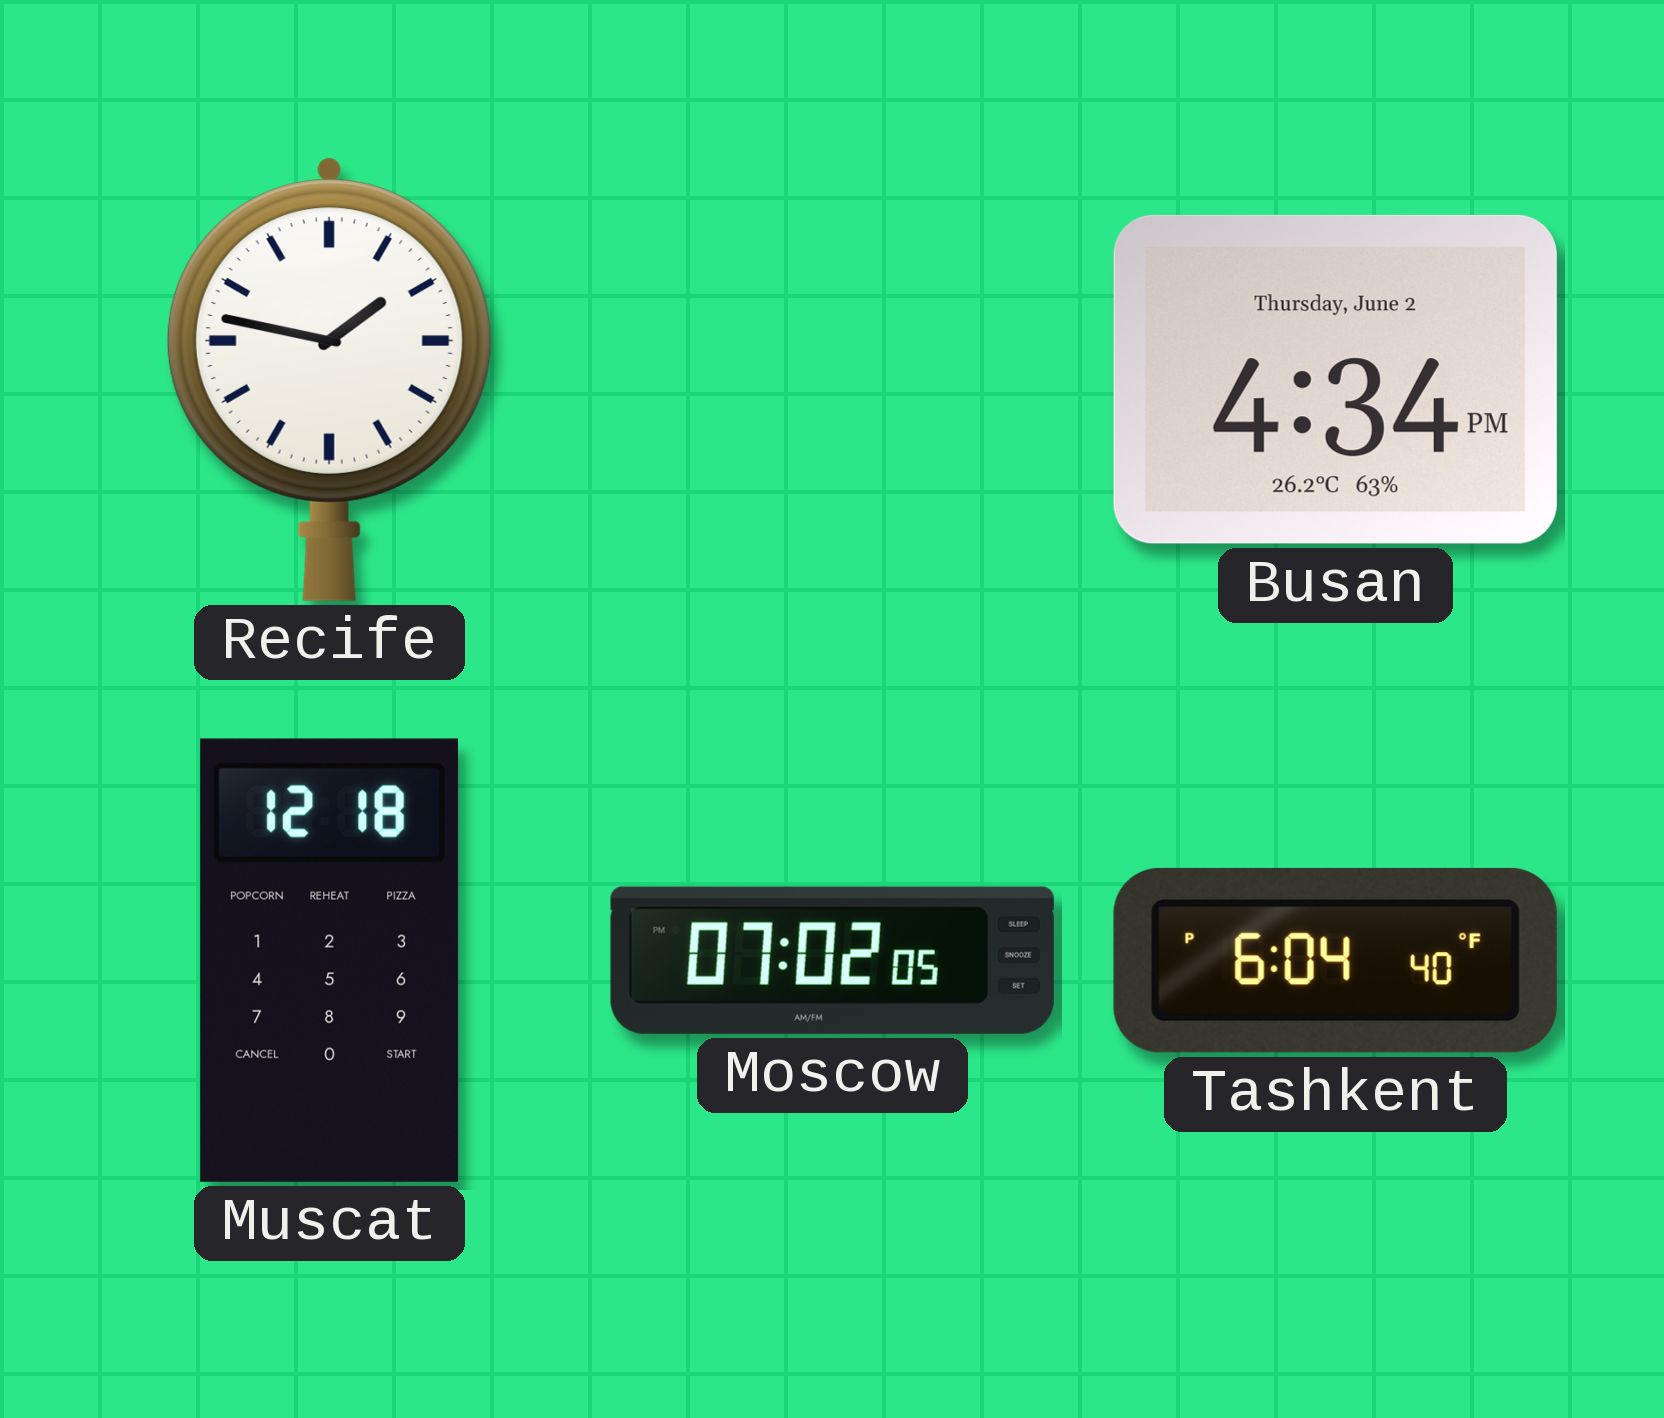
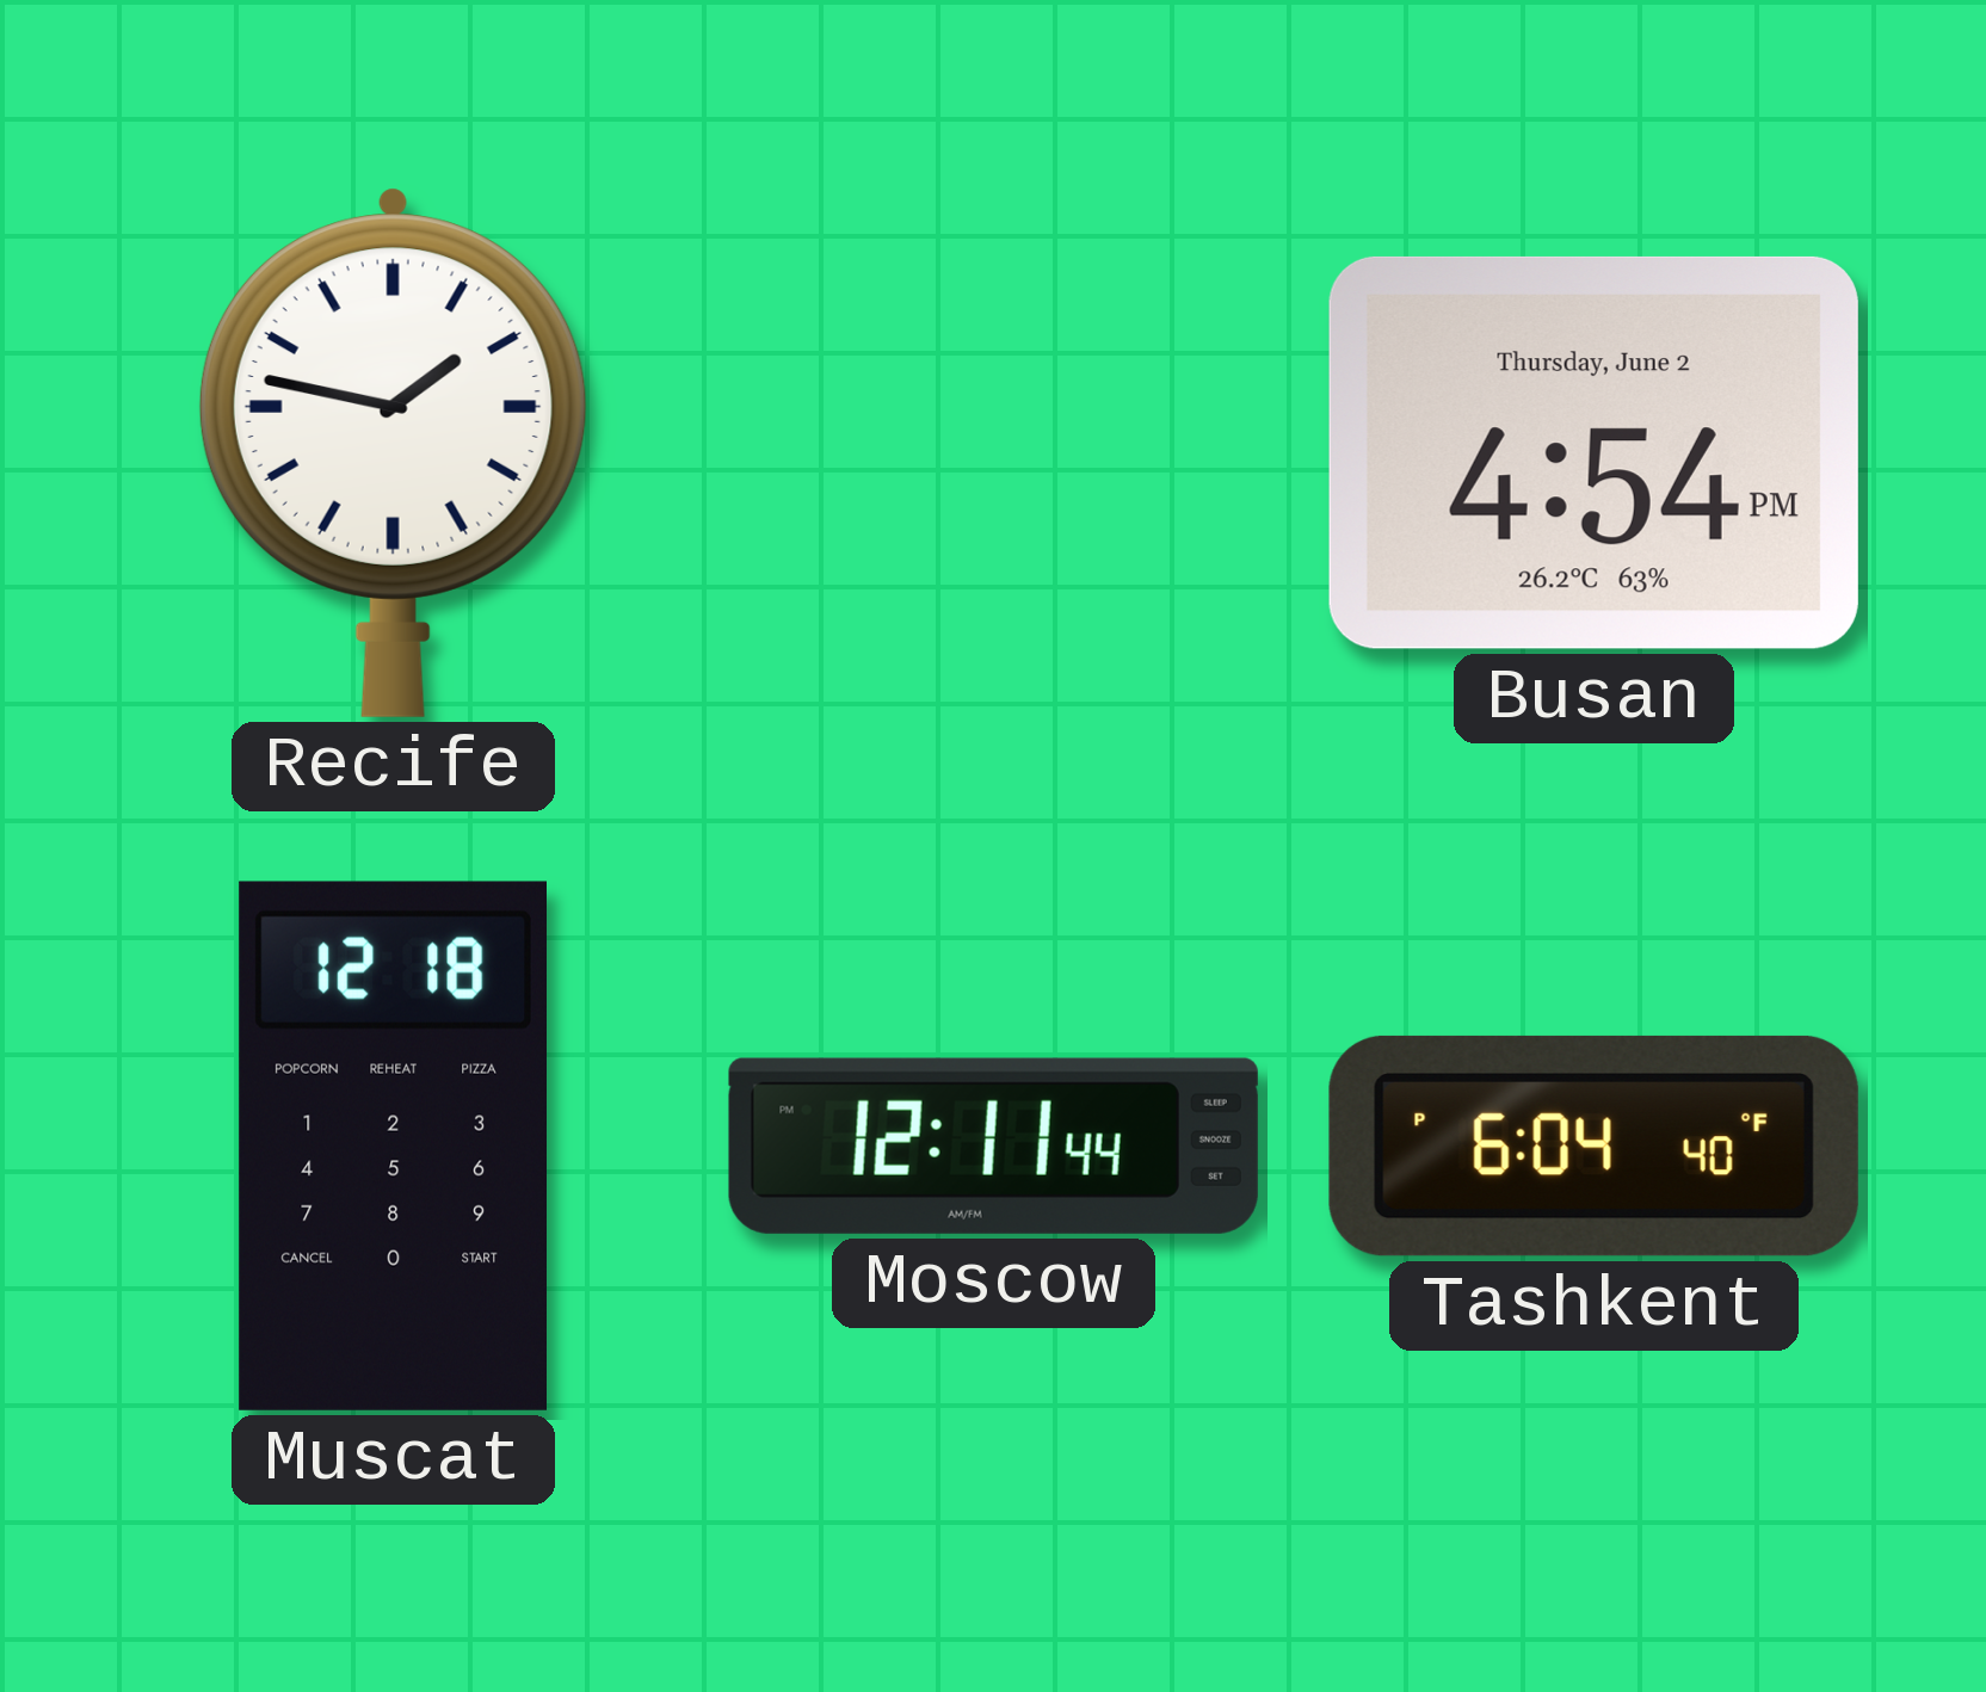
Busan: 4:34 -> 4:54 (1593, 452)
Moscow: 07:02 -> 12:11 (993, 1146)
